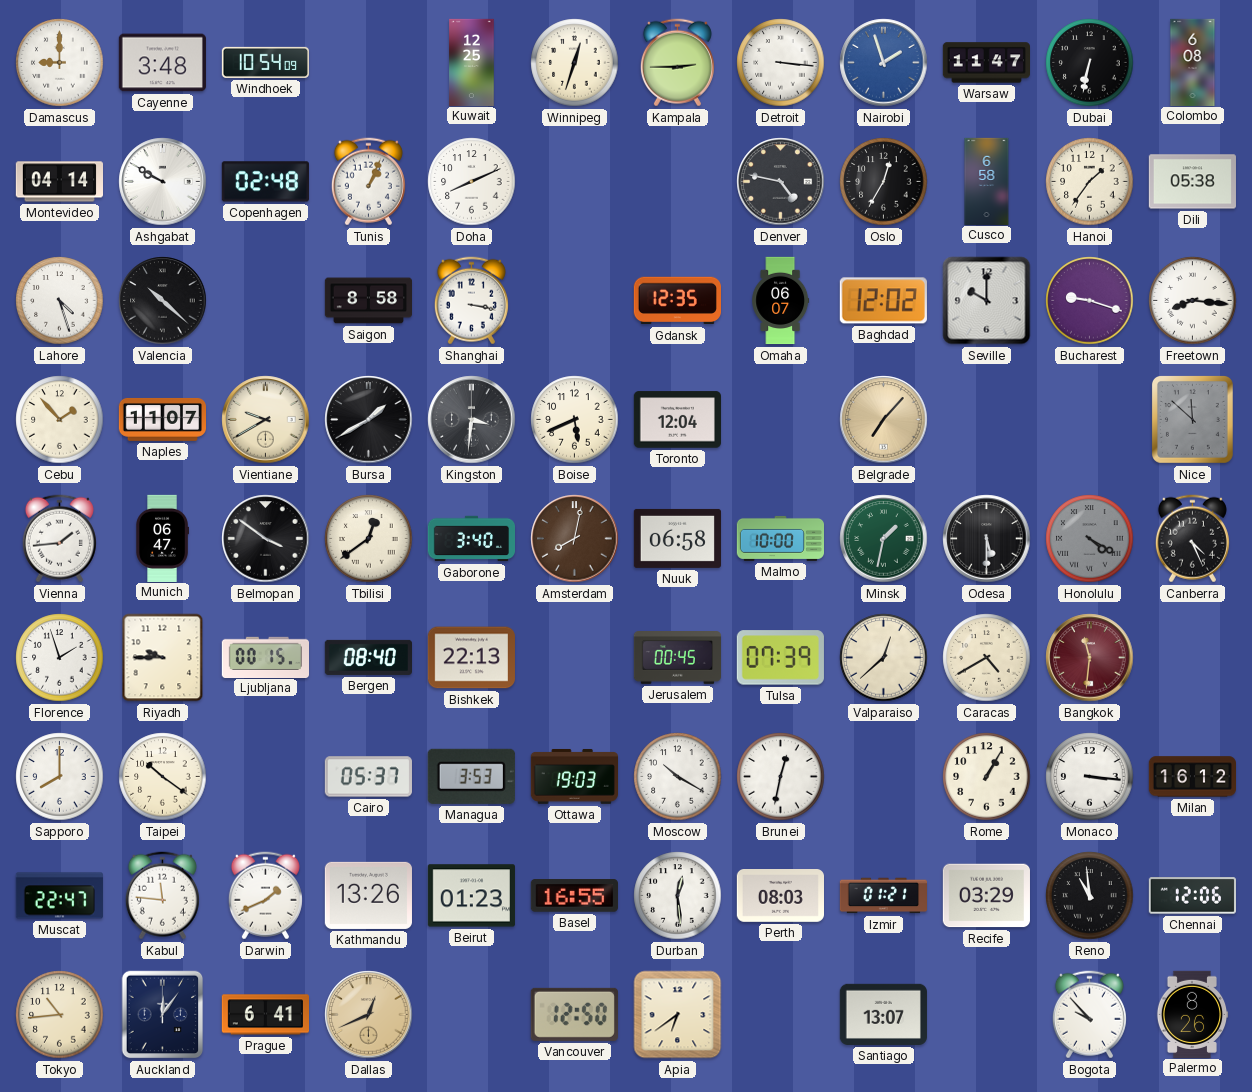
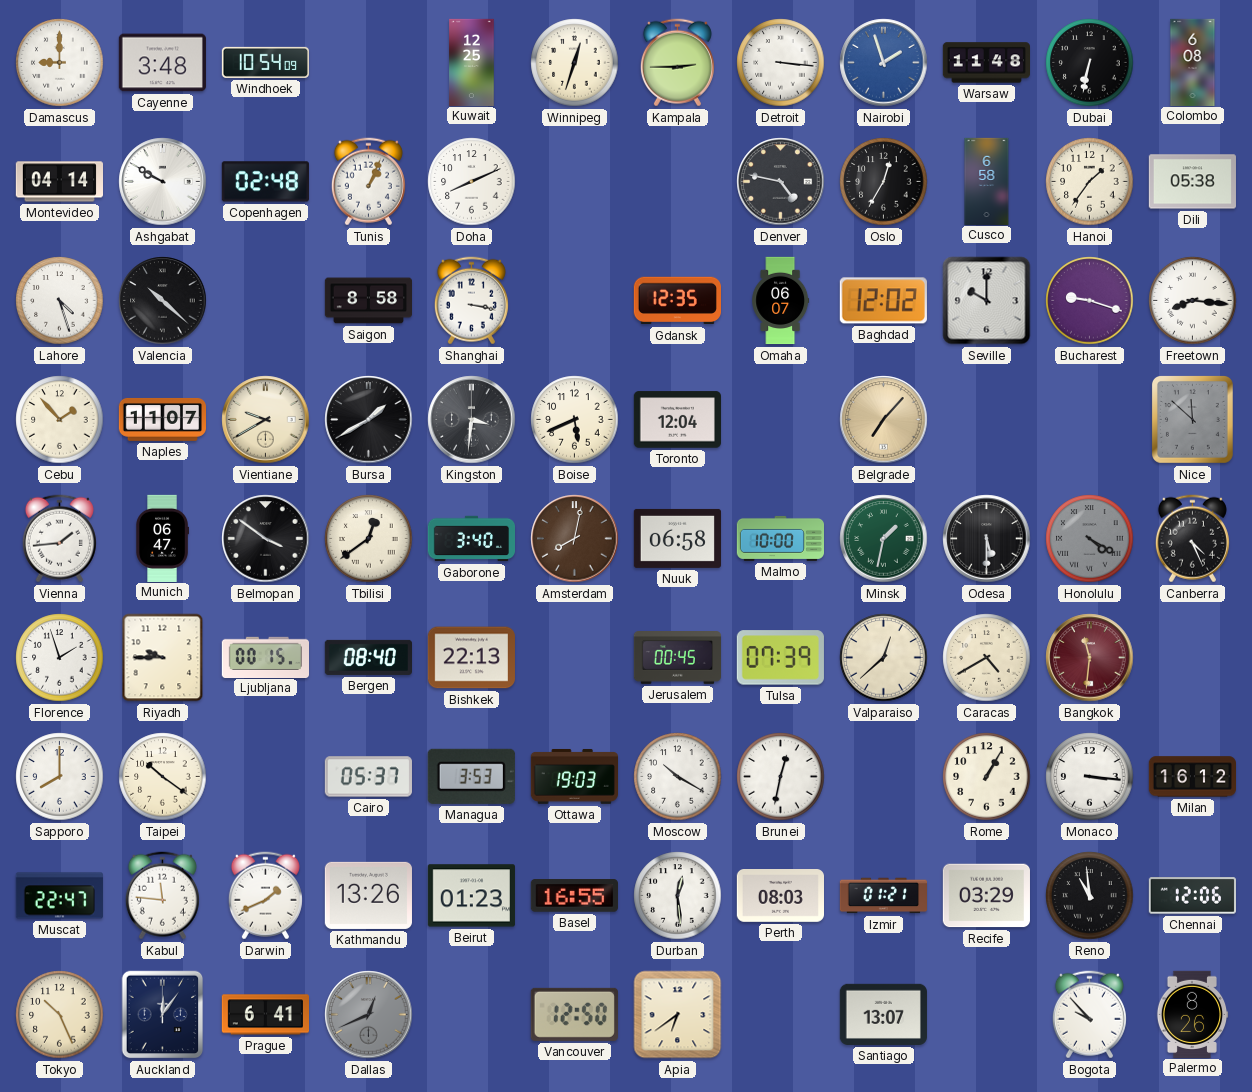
Warsaw: 11:47 -> 11:48 (986, 63)
Tokyo: 10:44 -> 10:26 (60, 1015)
Dallas dial: champagne -> grey (369, 1015)
